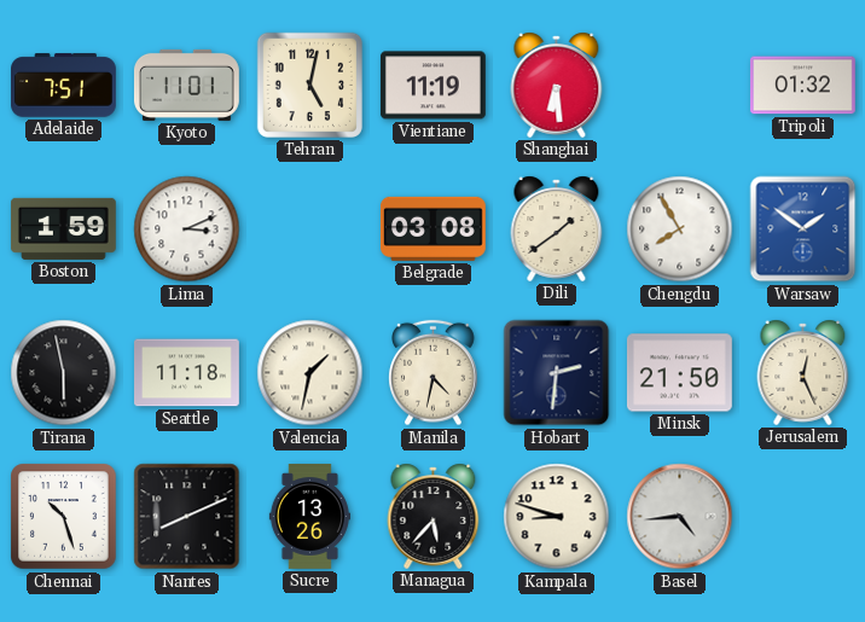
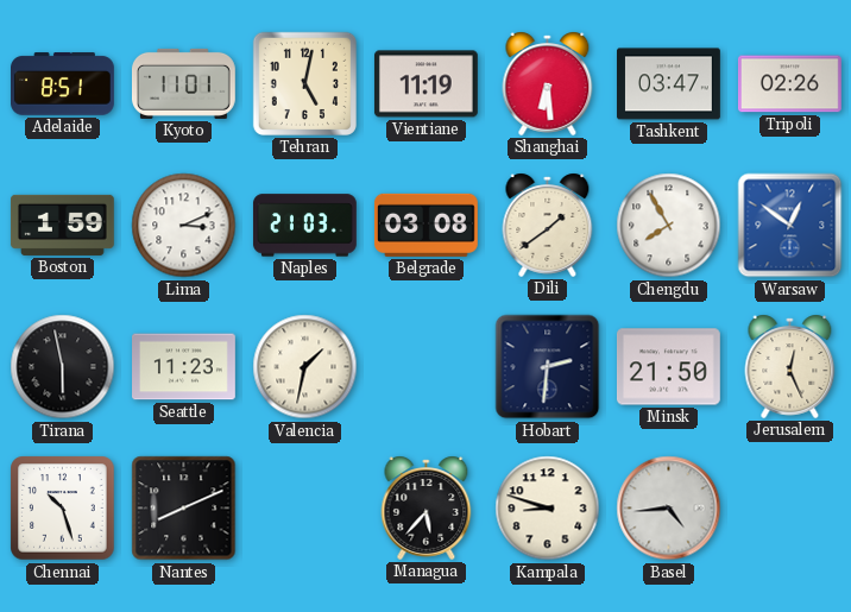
Adelaide: 7:51 -> 8:51 (63, 84)
Tashkent: none -> 03:47 (669, 84)
Tripoli: 01:32 -> 02:26 (789, 84)
Naples: none -> 21:03 (305, 226)
Warsaw: 1:51 -> 12:51 (790, 226)
Seattle: 11:18 -> 11:23 (184, 367)
Manila: 4:32 -> none (434, 373)
Sucre: 13:26 -> none (309, 517)
